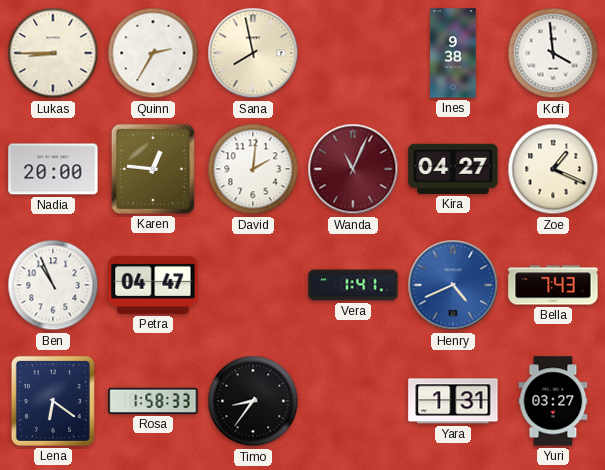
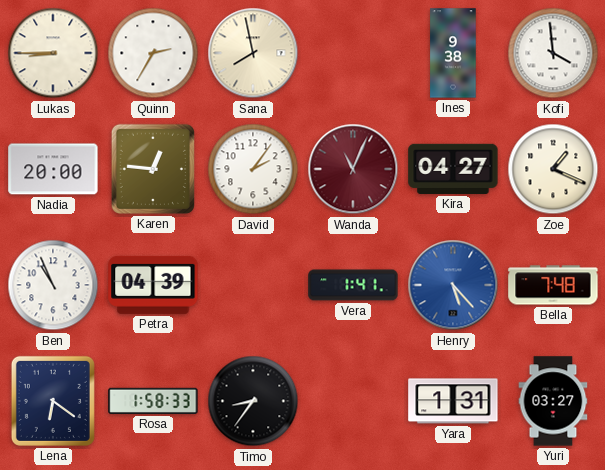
David: 2:01 -> 2:06 (253, 169)
Petra: 04:47 -> 04:39 (153, 285)
Henry: 4:41 -> 5:23 (453, 285)
Bella: 7:43 -> 7:48 (553, 285)
